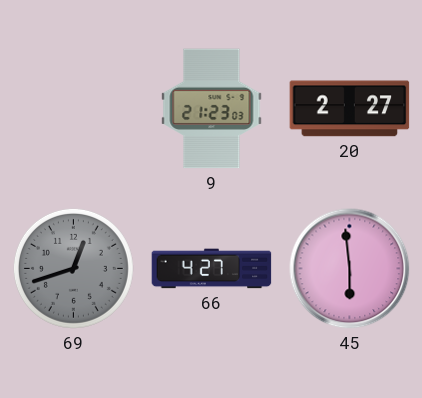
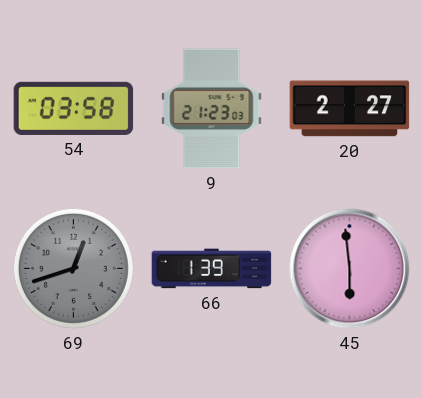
54: none -> 03:58 (74, 108)
66: 4:27 -> 1:39 (212, 269)
